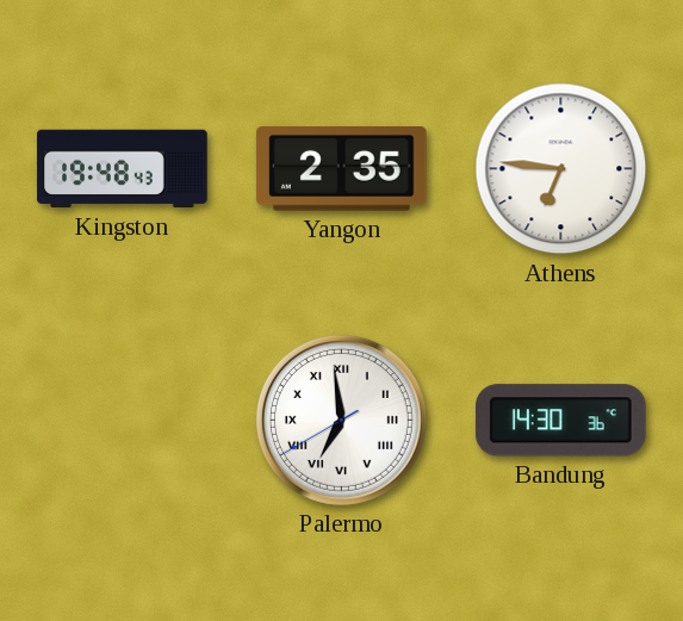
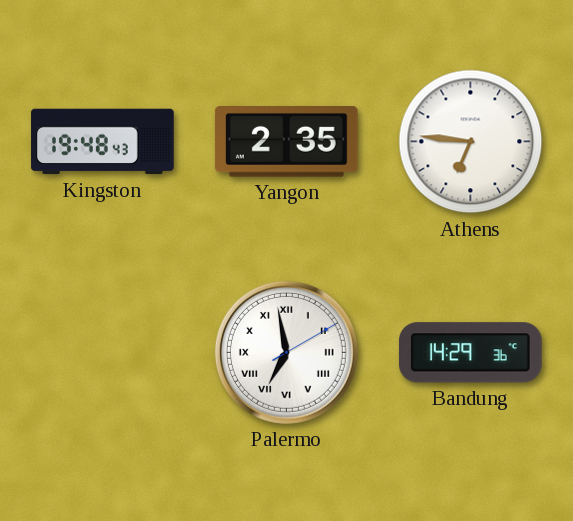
Palermo: 6:58:40 -> 6:58:10 (286, 352)
Bandung: 14:30 -> 14:29 (470, 353)
